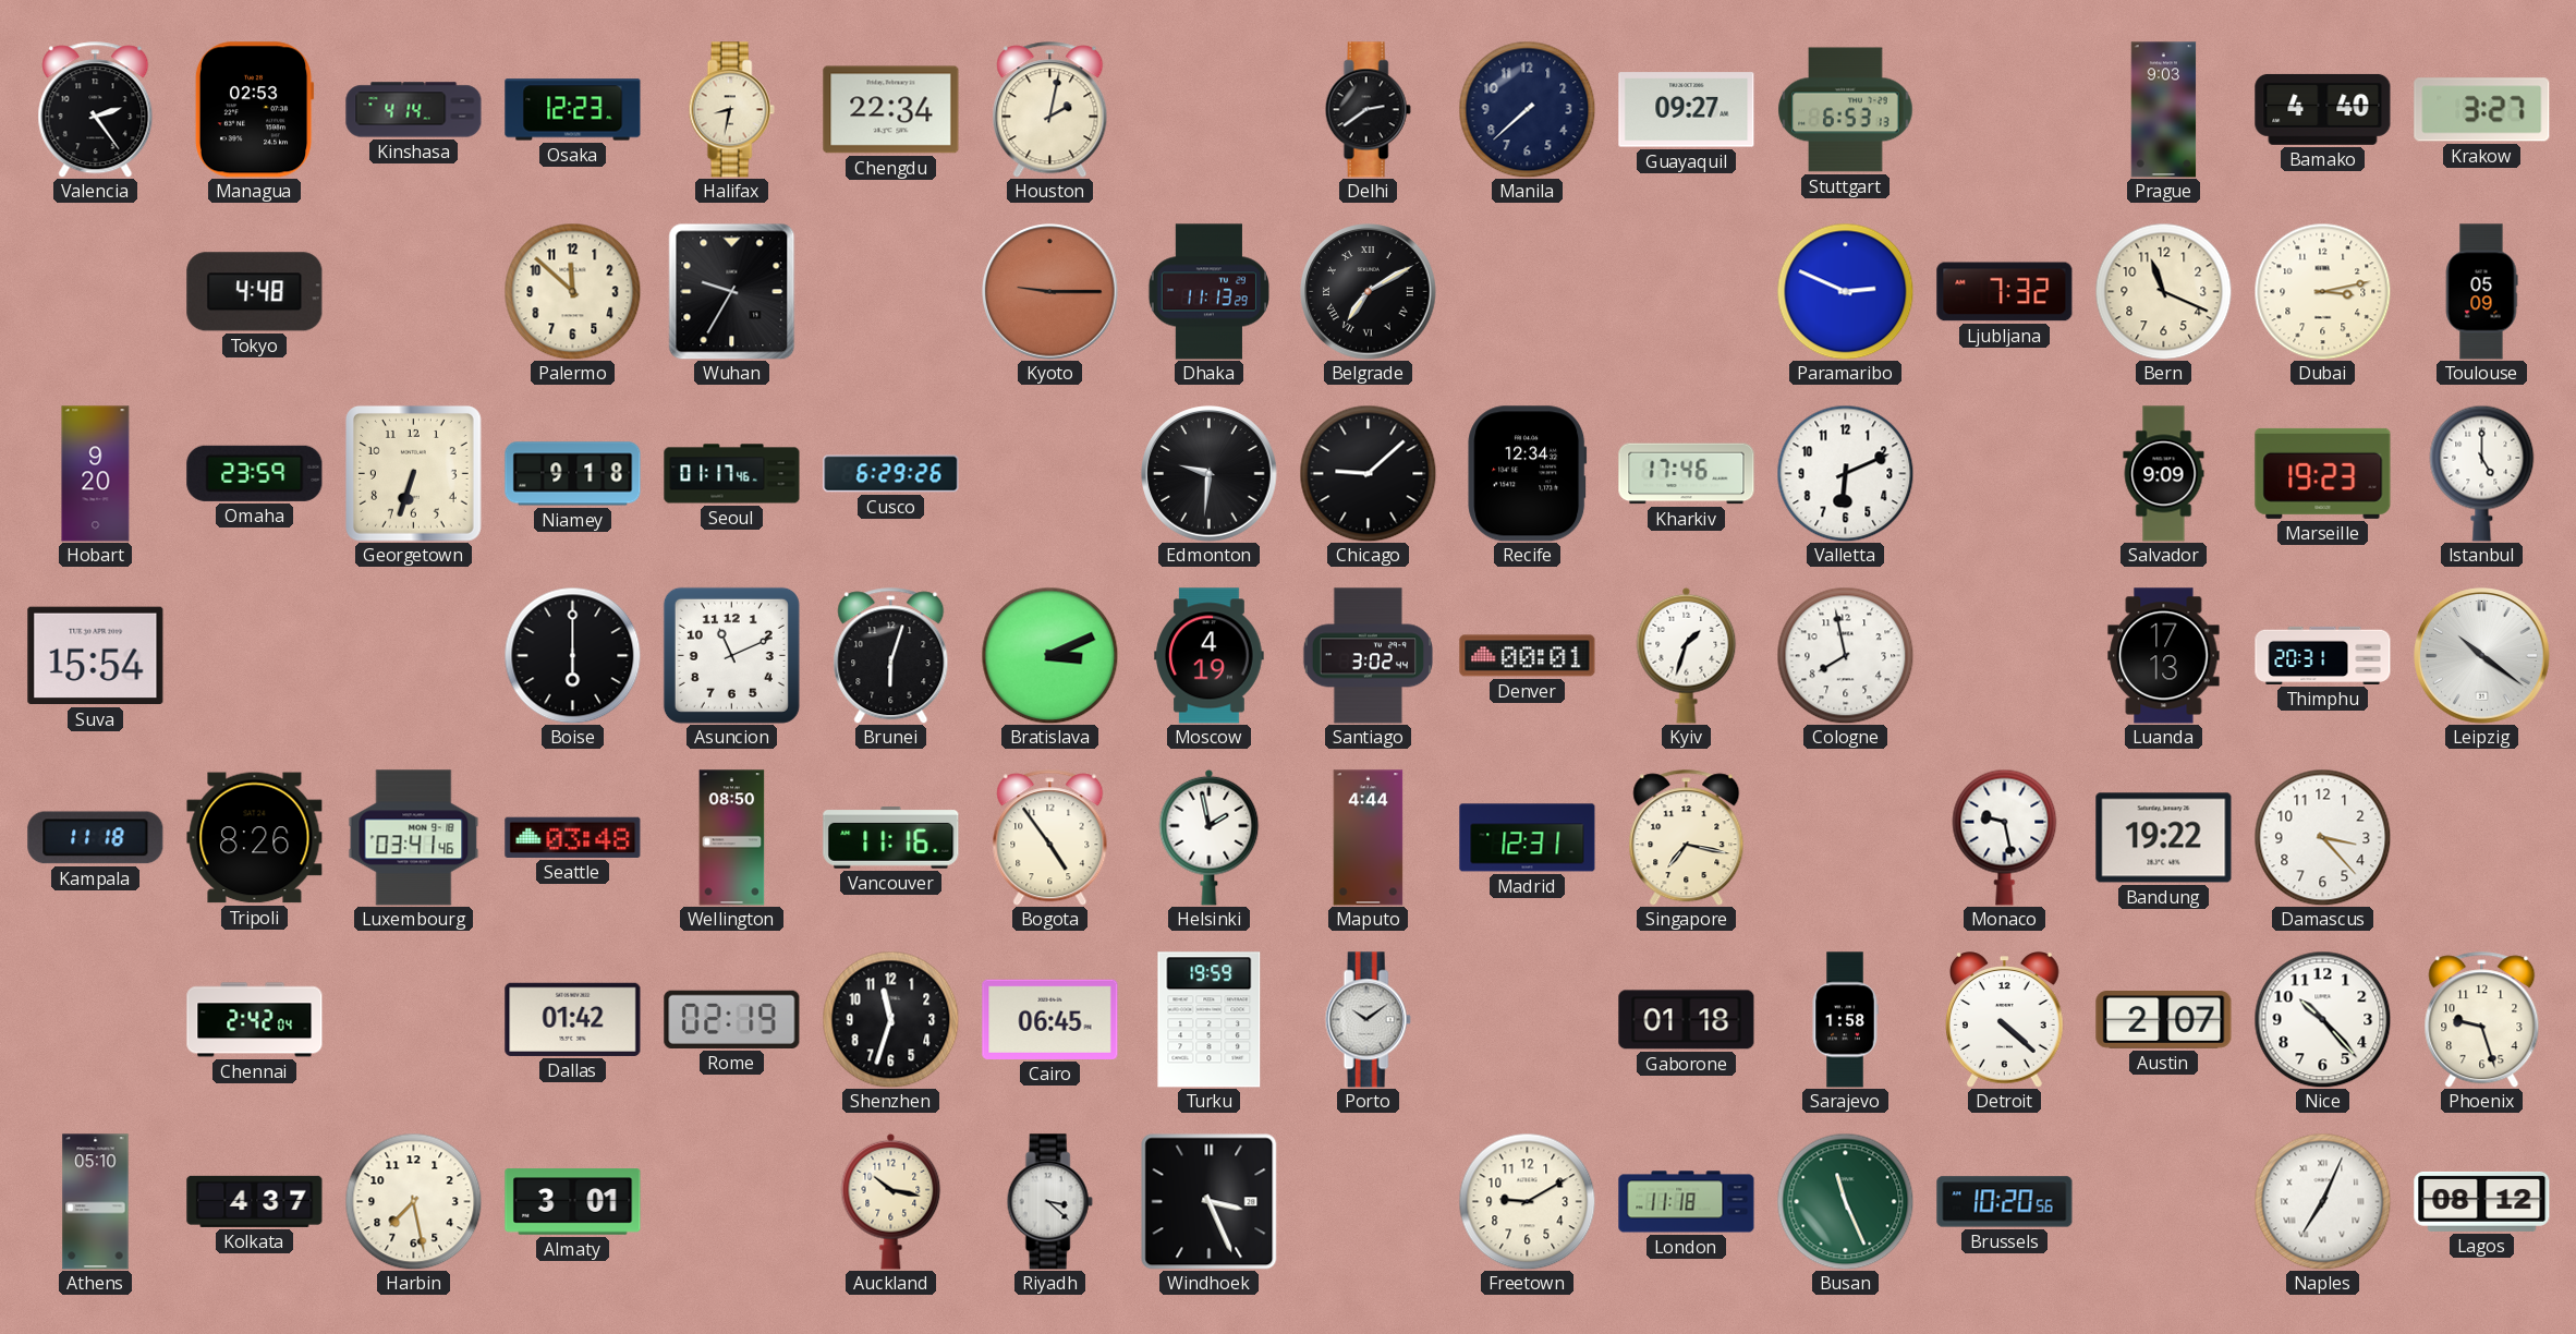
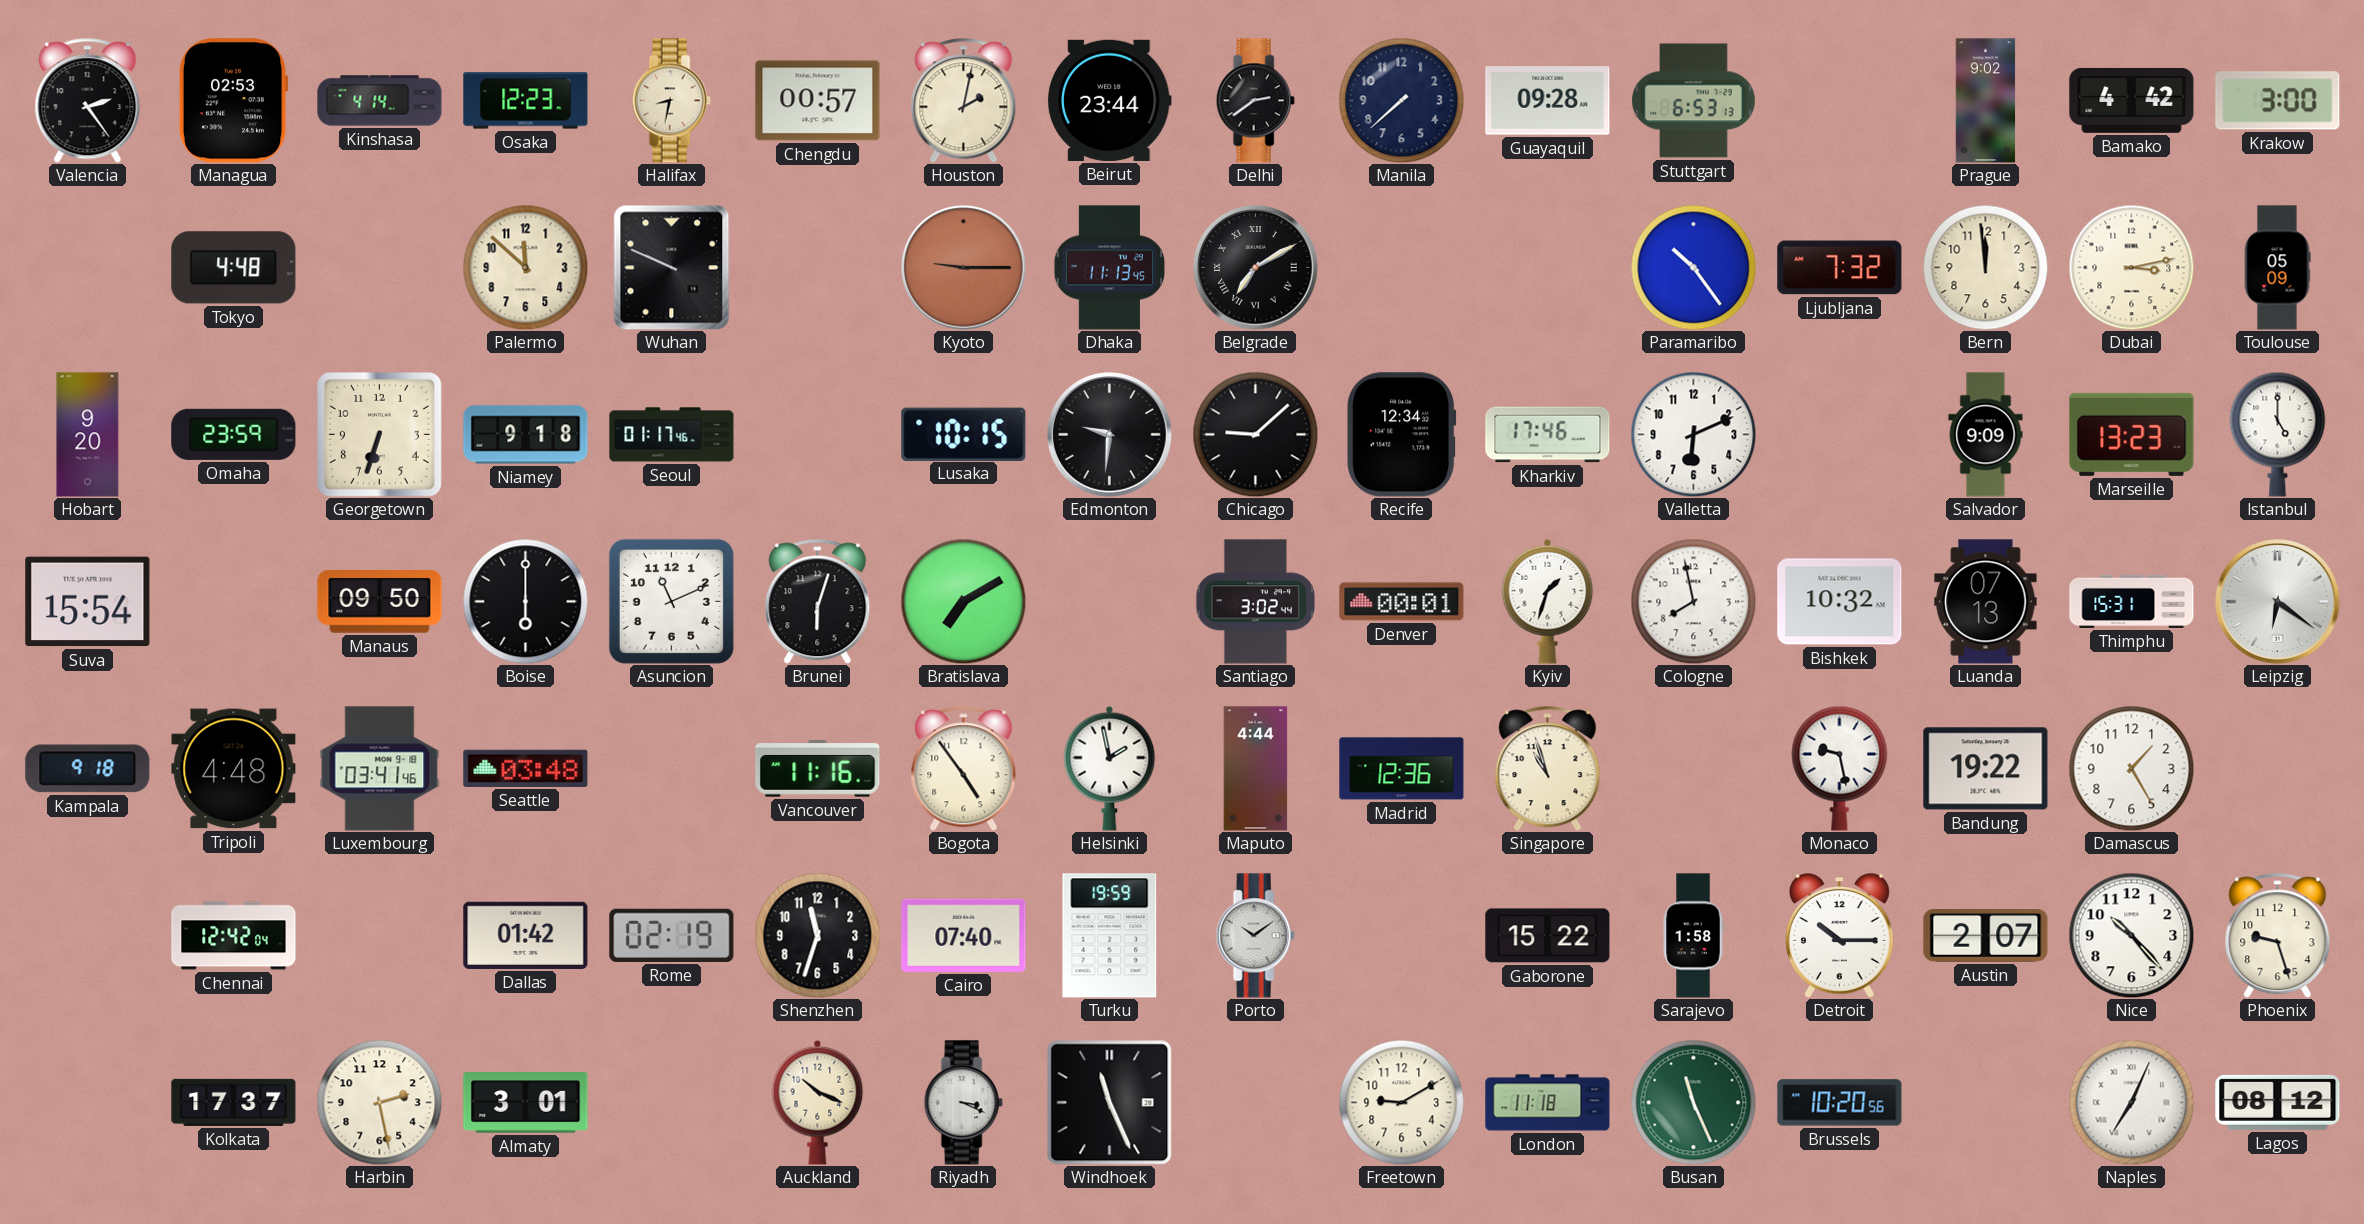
Chengdu: 22:34 -> 00:57 (818, 101)
Beirut: none -> 23:44 (1109, 100)
Guayaquil: 09:27 -> 09:28 (1548, 101)
Prague: 9:03 -> 9:02 (1986, 101)
Bamako: 4:40 -> 4:42 (2132, 100)
Krakow: 3:27 -> 3:00 (2278, 101)
Wuhan: 9:35 -> 9:49 (672, 267)
Dhaka: 11:13:29 -> 11:13:45 (1109, 268)
Paramaribo: 2:49 -> 10:24 (1693, 267)
Bern: 11:19 -> 11:59 (1985, 267)
Cusco: 6:29 -> none (891, 474)
Lusaka: none -> 10:15 (964, 434)
Marseille: 19:23 -> 13:23 (2132, 434)
Manaus: none -> 09:50 (380, 602)
Bratislava: 3:11 -> 7:10 (963, 601)
Moscow: 4:19 -> none (1210, 656)
Bishkek: none -> 10:32 (1840, 602)
Luanda: 17:13 -> 07:13 (1986, 602)
Thimphu: 20:31 -> 15:31 (2132, 601)
Leipzig: 10:21 -> 6:21 (2278, 602)
Kampala: 11:18 -> 9:18 (88, 769)
Tripoli: 8:26 -> 4:48 (234, 769)
Wellington: 08:50 -> none (732, 838)
Madrid: 12:31 -> 12:36 (1402, 769)
Singapore: 7:17 -> 10:57 (1548, 769)
Damascus: 3:23 -> 1:25 (2131, 768)
Chennai: 2:42 -> 12:42 (234, 936)
Cairo: 06:45 -> 07:40 (964, 935)
Gaborone: 01:18 -> 15:22 (1548, 936)
Detroit: 4:22 -> 10:15 (1840, 936)
Athens: 05:10 -> none (96, 1202)
Kolkata: 4:37 -> 17:37 (234, 1102)
Harbin: 7:28 -> 2:28 (379, 1102)
Auckland: 10:17 -> 10:19 (818, 1102)
Riyadh: 3:22 -> 3:19 (963, 1103)
Windhoek: 3:26 -> 11:26 (1109, 1102)
